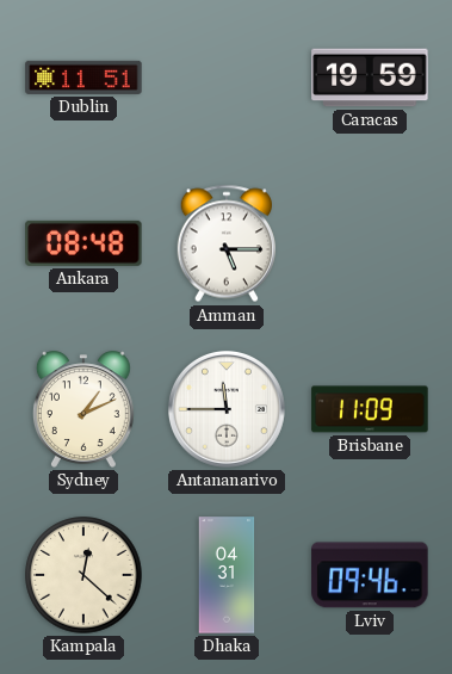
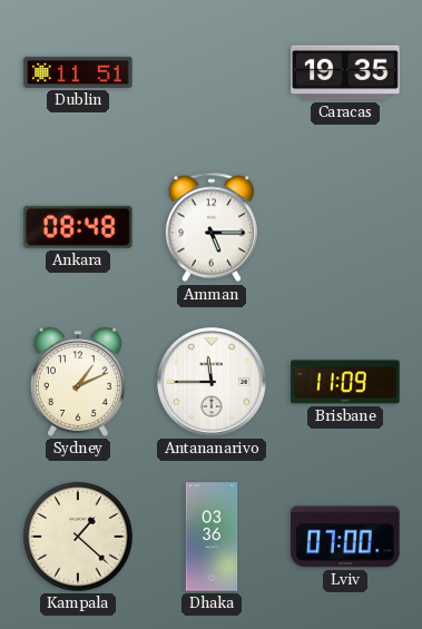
Caracas: 19:59 -> 19:35 (345, 72)
Kampala: 12:22 -> 1:22 (78, 537)
Dhaka: 04:31 -> 03:36 (212, 537)
Lviv: 09:46 -> 07:00 (345, 537)
